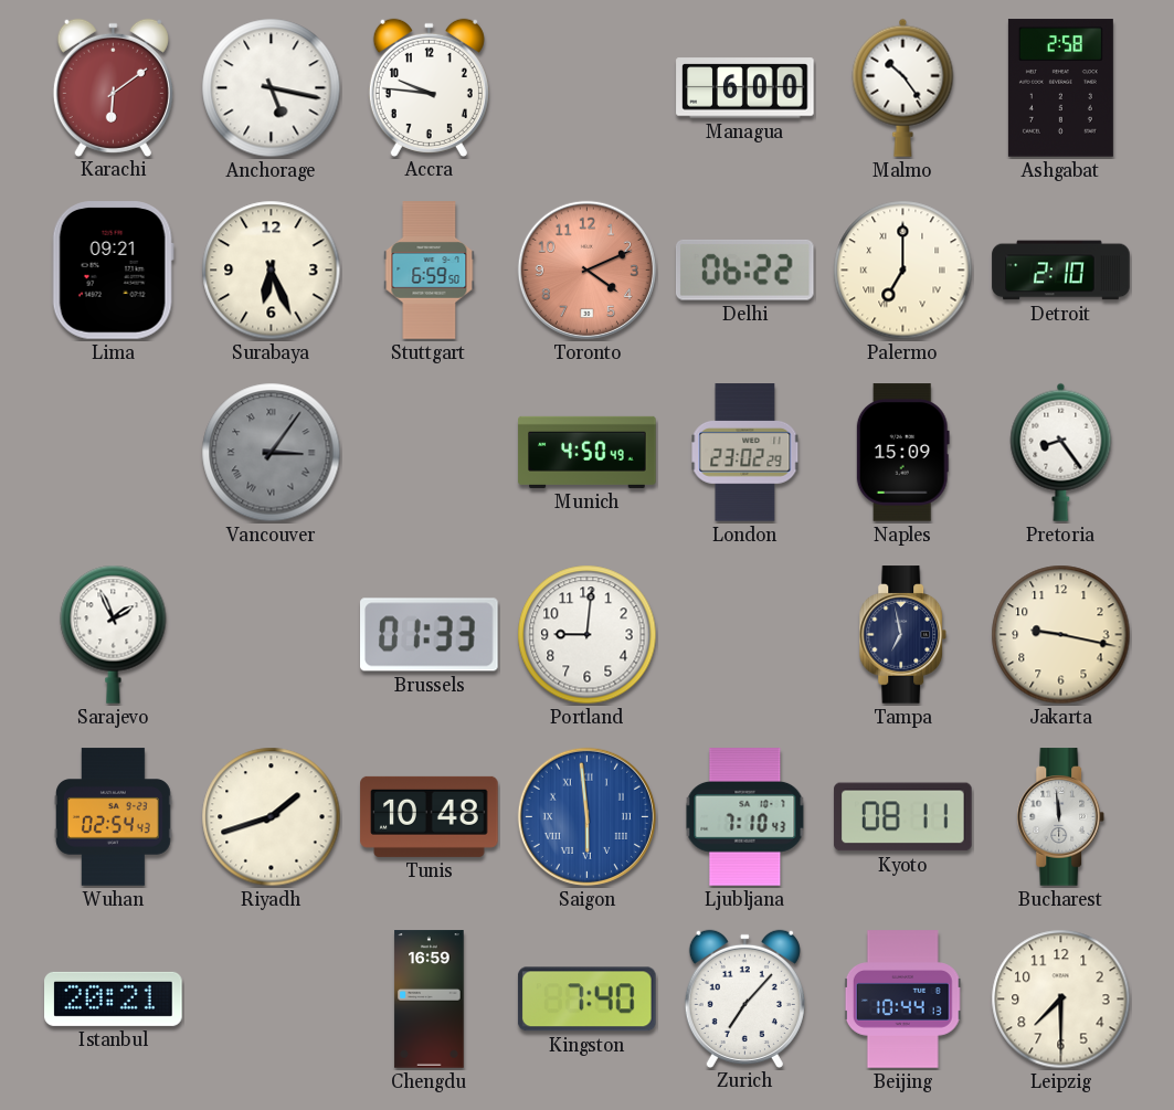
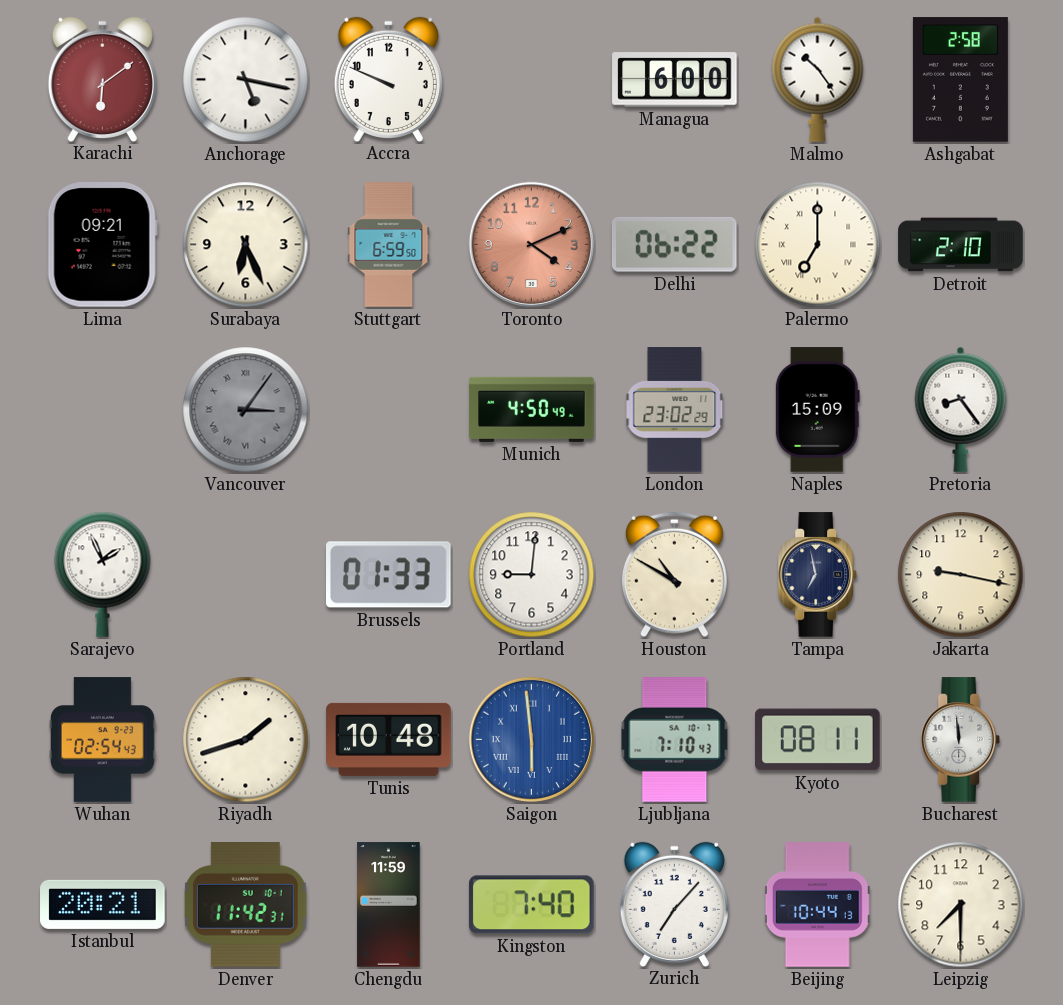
Accra: 9:46 -> 9:49 (388, 79)
Houston: none -> 10:50 (674, 575)
Denver: none -> 11:42 (246, 905)
Chengdu: 16:59 -> 11:59 (389, 905)
